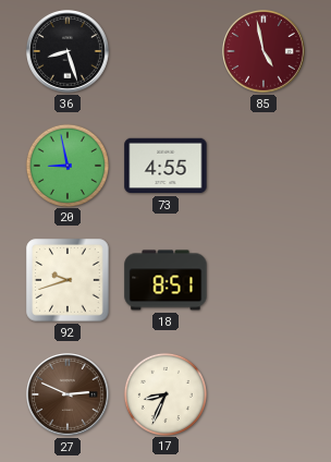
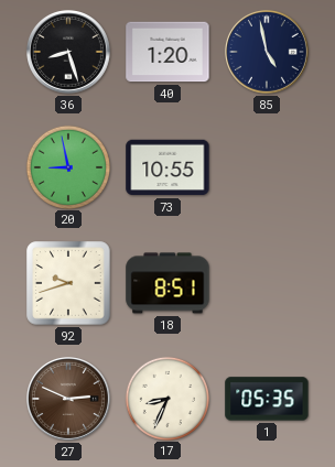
40: none -> 1:20 (167, 52)
85 dial: burgundy -> navy (268, 53)
73: 4:55 -> 10:55 (167, 167)
1: none -> 05:35 (267, 399)
